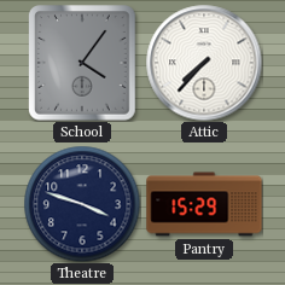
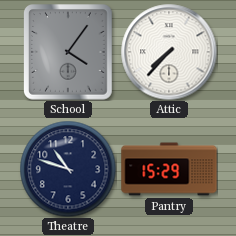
Theatre: 3:48 -> 10:48 (68, 169)
